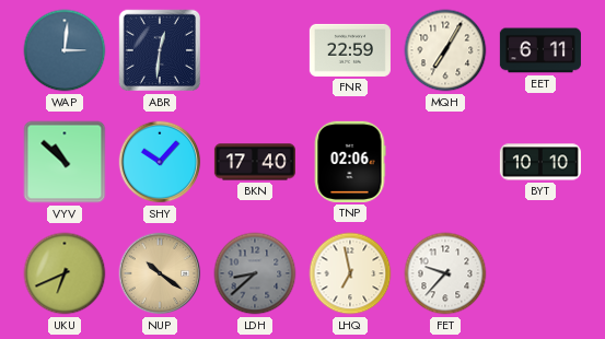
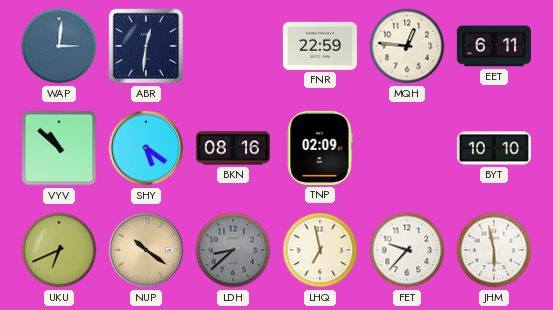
MQH: 7:05 -> 12:46 (407, 46)
SHY: 10:07 -> 5:21 (146, 148)
BKN: 17:40 -> 08:16 (233, 148)
TNP: 02:06 -> 02:09 (320, 148)
JHM: none -> 5:58 (494, 250)
